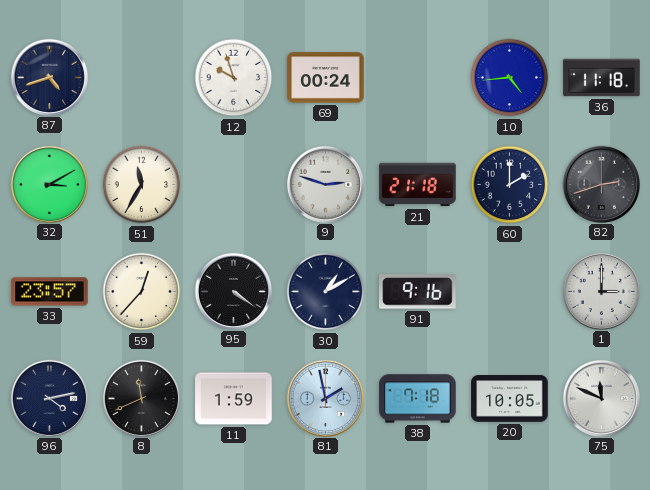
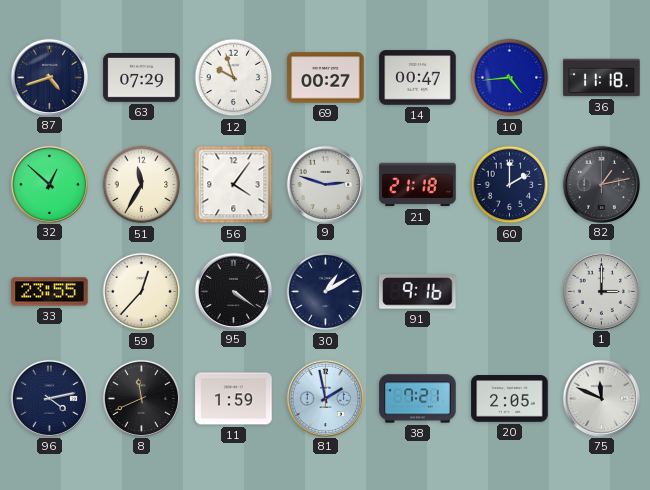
63: none -> 07:29 (142, 78)
69: 00:24 -> 00:27 (326, 78)
14: none -> 00:47 (418, 78)
32: 3:10 -> 12:52 (49, 184)
56: none -> 4:06 (234, 185)
82: 2:42 -> 1:13 (601, 184)
33: 23:57 -> 23:55 (50, 292)
38: 7:18 -> 7:21 (418, 399)
20: 10:05 -> 2:05 (510, 399)
